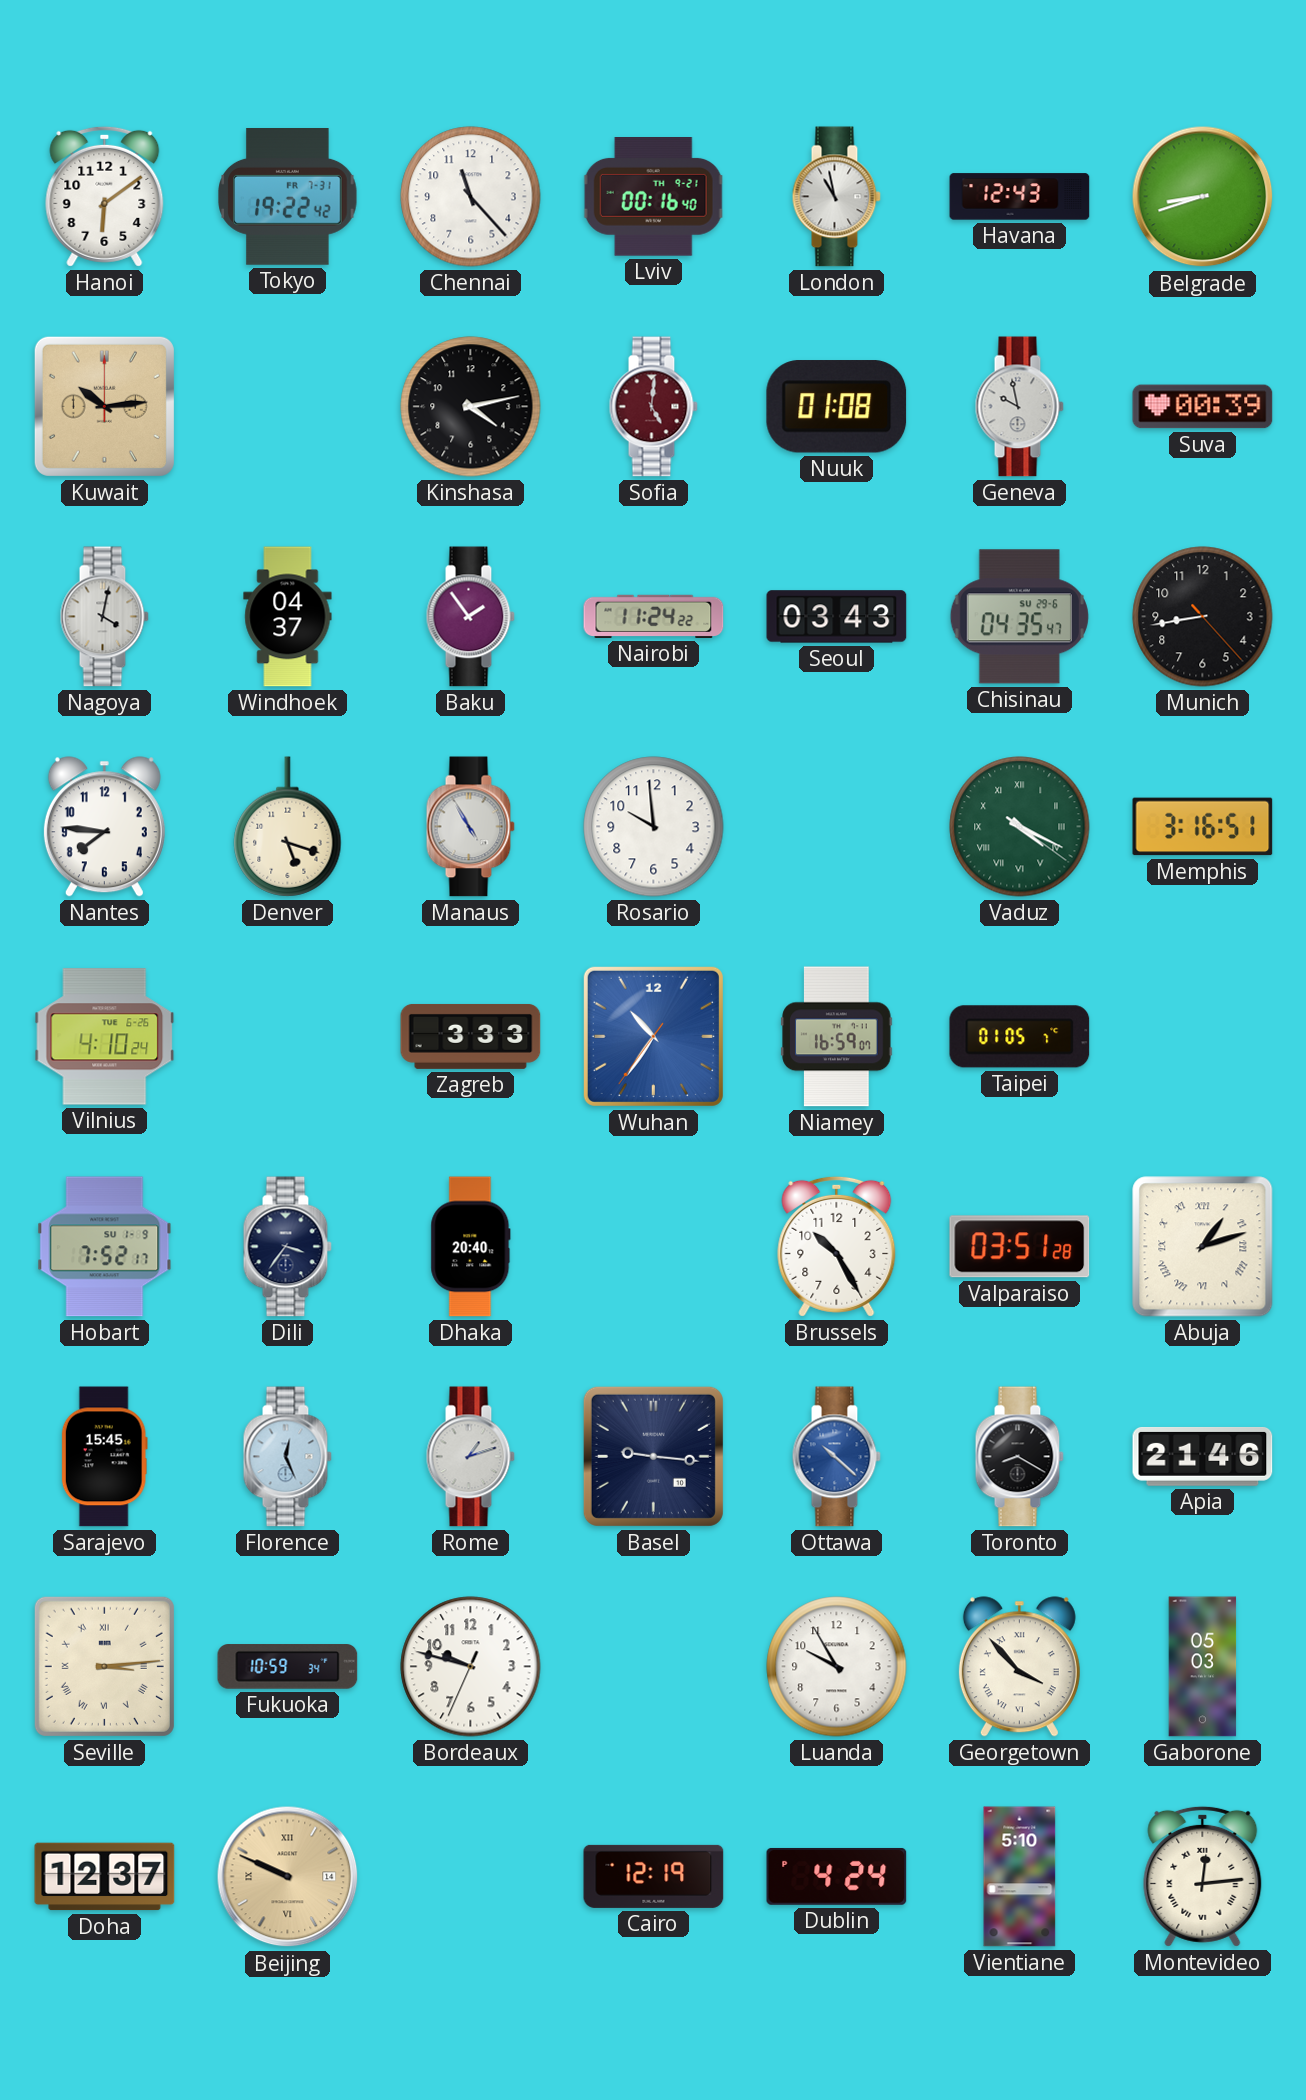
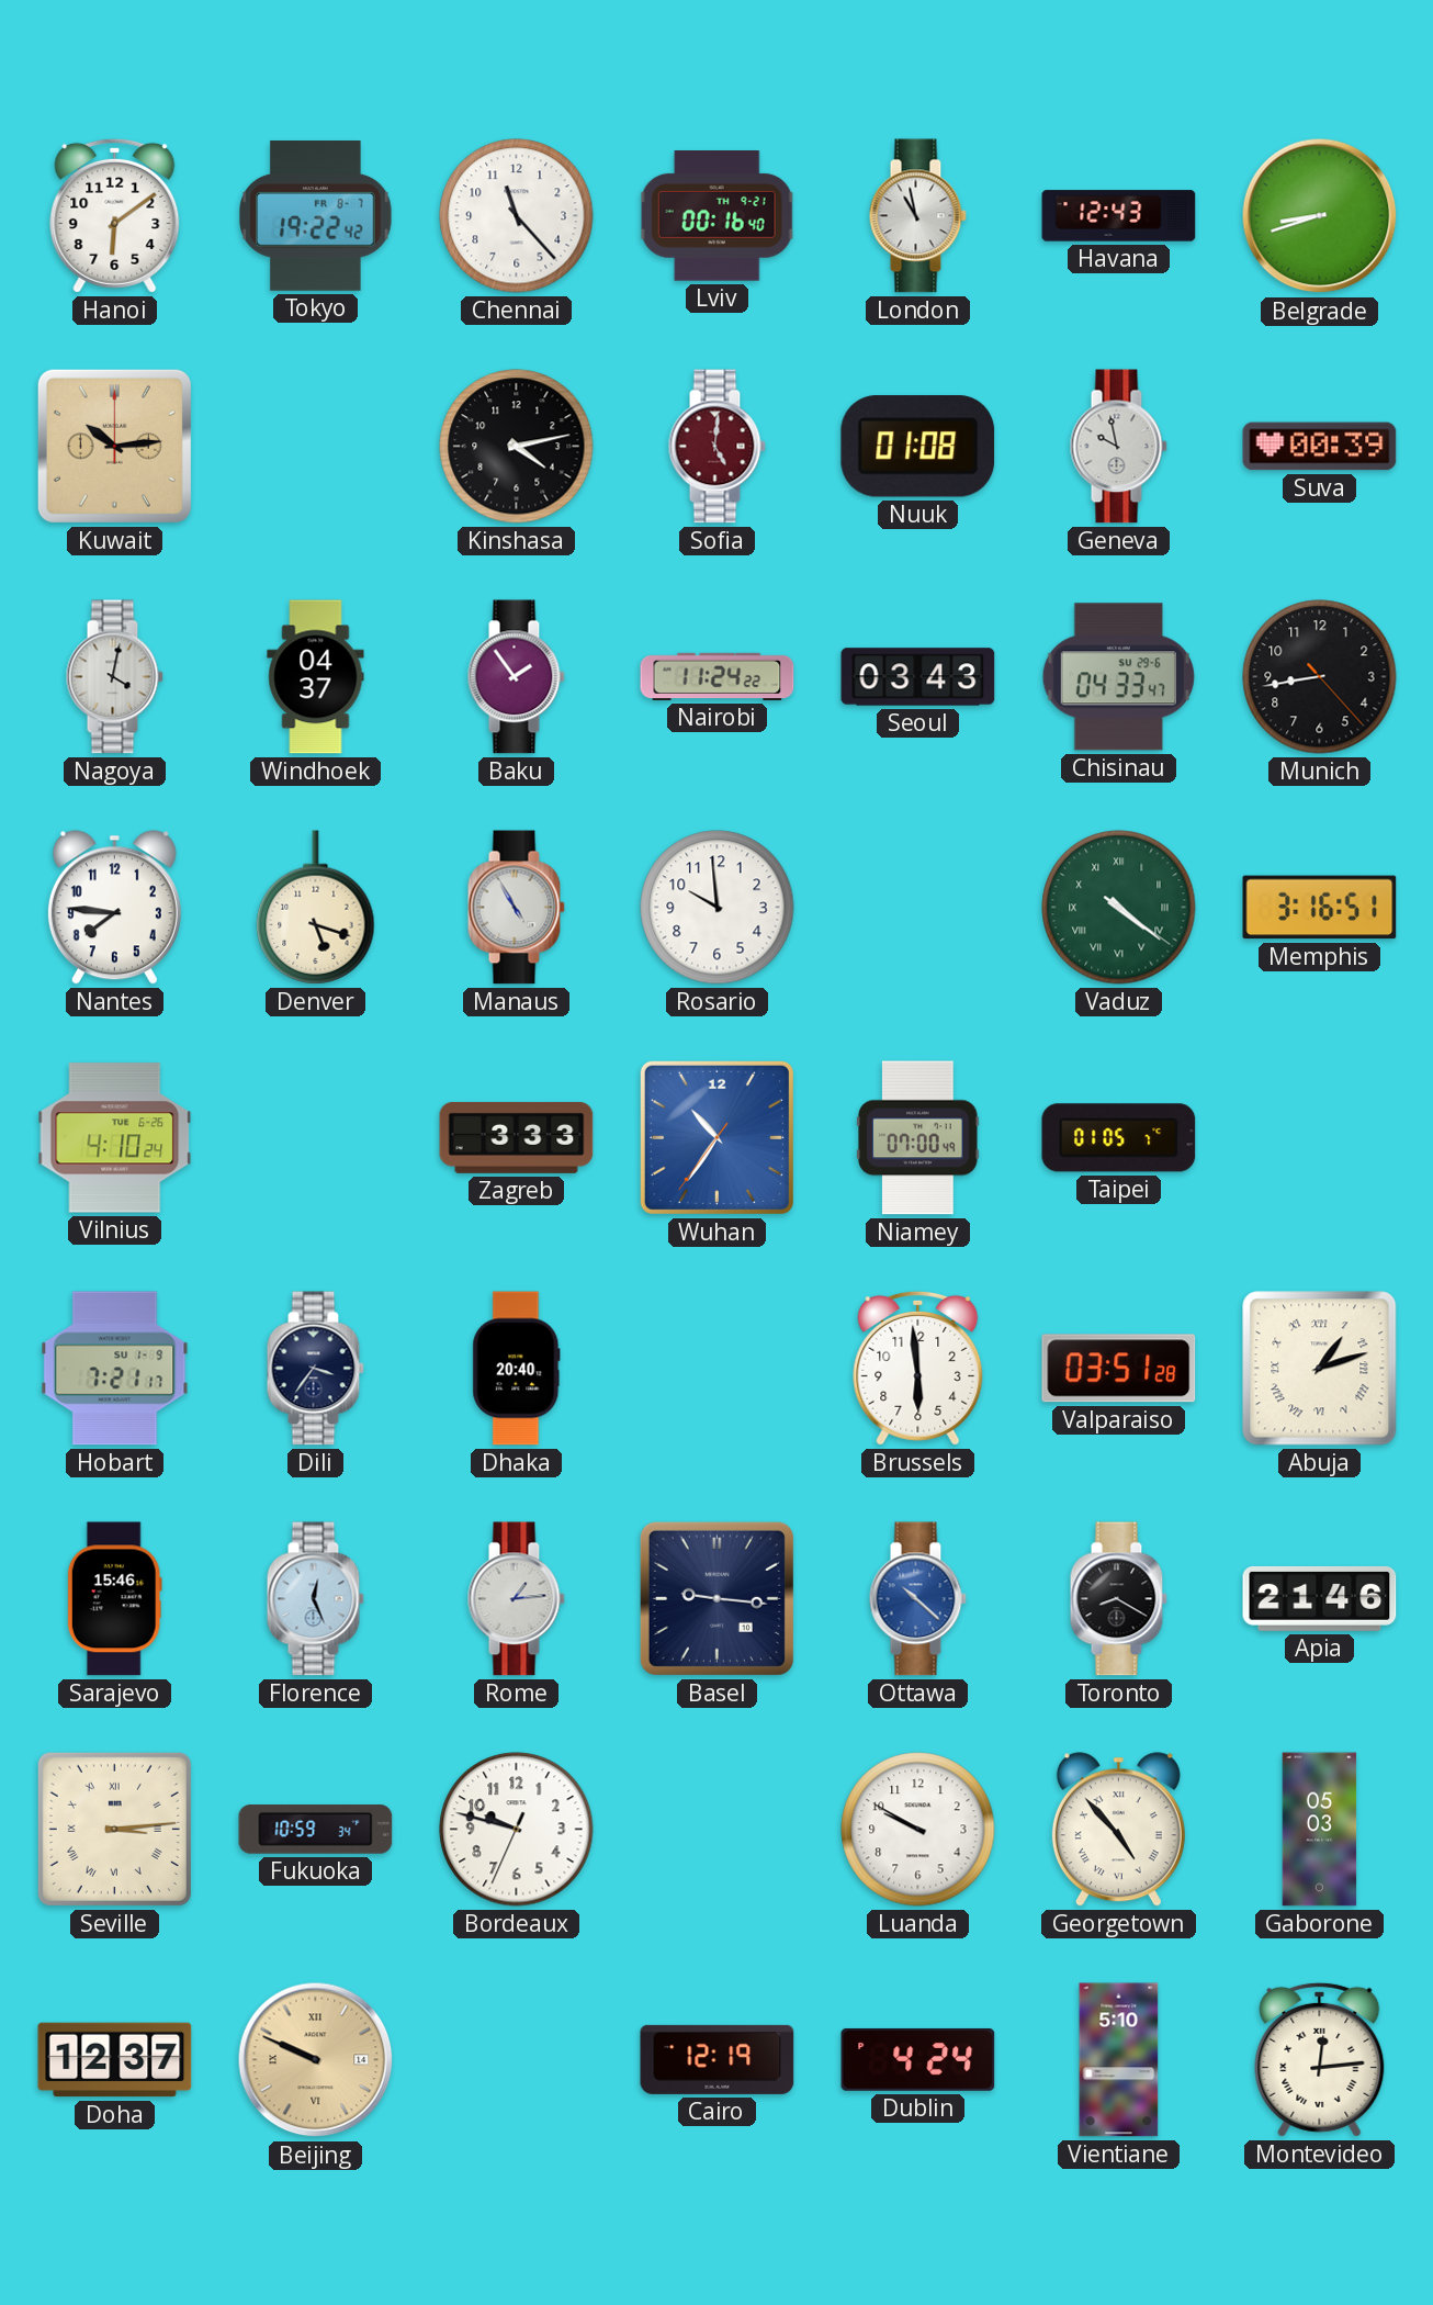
Tokyo date: FR 7-31 -> FR 8-7 (316, 216)
Chisinau: 04:35 -> 04:33 (1118, 677)
Vaduz: 4:19 -> 4:21 (1119, 908)
Niamey: 16:59 -> 07:00 (918, 1138)
Hobart: 7:52 -> 7:21 (115, 1369)
Brussels: 10:25 -> 5:59 (918, 1368)
Sarajevo: 15:45 -> 15:46 (114, 1599)
Rome: 1:12 -> 1:14 (516, 1599)
Luanda: 9:55 -> 9:50 (918, 1830)
Georgetown: 3:53 -> 4:53 (1118, 1830)
